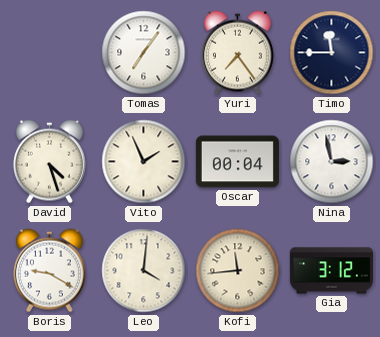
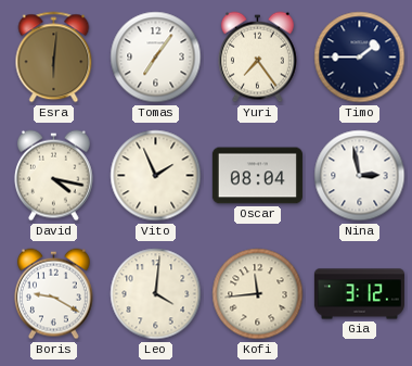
Esra: none -> 6:01 (54, 58)
Timo: 11:45 -> 1:45 (360, 58)
David: 4:27 -> 4:17 (53, 176)
Oscar: 00:04 -> 08:04 (257, 176)
